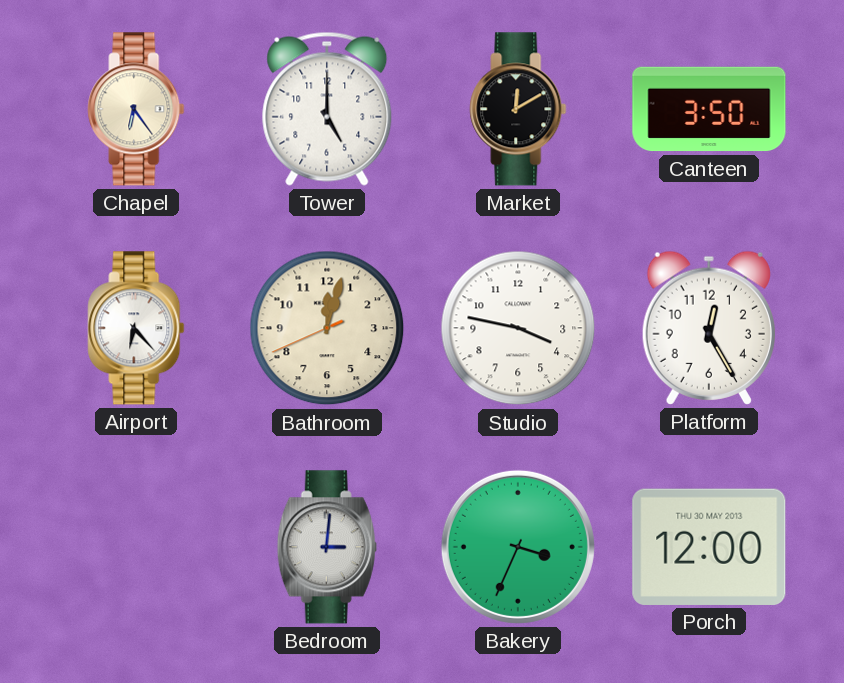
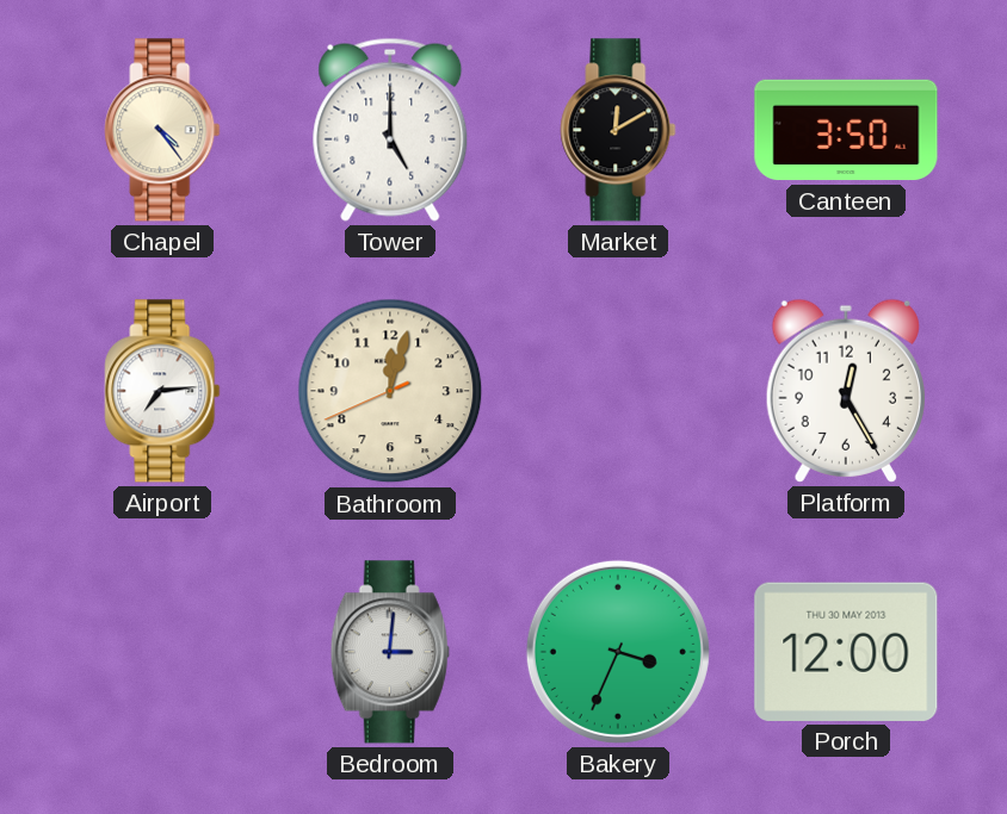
Chapel: 6:24 -> 4:24 (162, 130)
Airport: 6:23 -> 7:14 (162, 391)
Studio: 3:47 -> none (518, 328)
